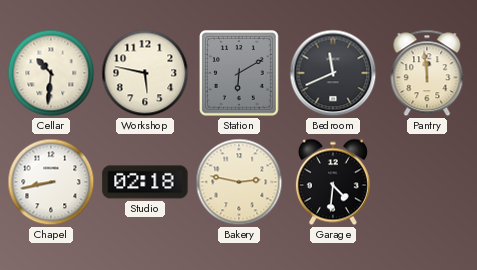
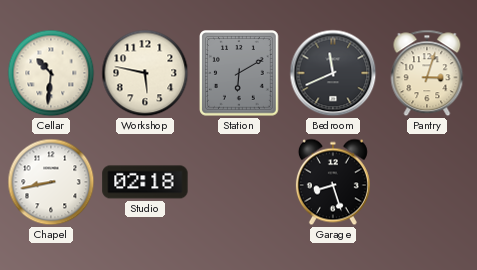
Pantry: 11:59 -> 3:03 (427, 73)
Bakery: 2:47 -> none (239, 182)
Garage: 4:31 -> 8:27 (333, 182)
